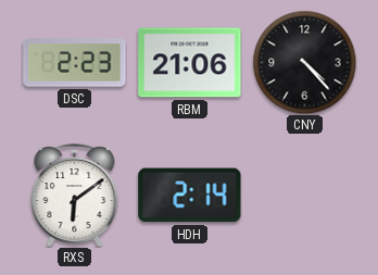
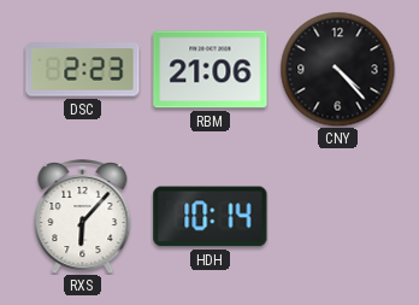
RXS: 6:09 -> 6:07 (83, 217)
HDH: 2:14 -> 10:14 (211, 217)
